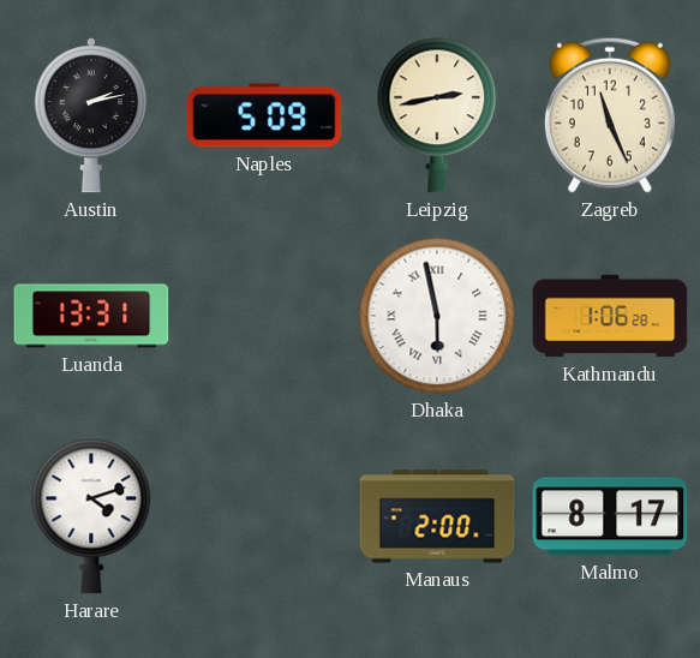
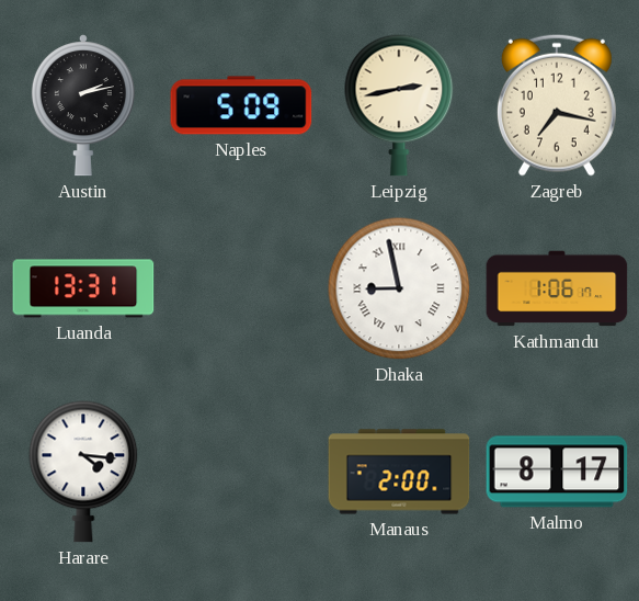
Zagreb: 11:26 -> 7:17 (557, 105)
Dhaka: 5:58 -> 8:58 (399, 288)
Kathmandu: 1:06:28 -> 1:06:17 (557, 288)
Harare: 4:12 -> 4:16 (83, 472)
